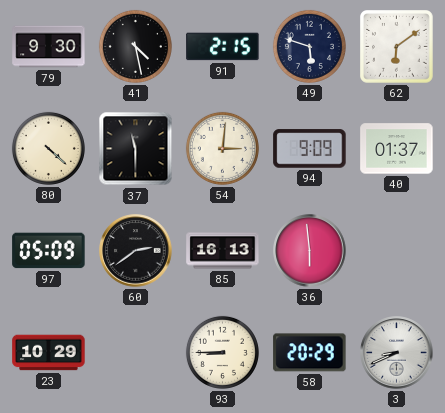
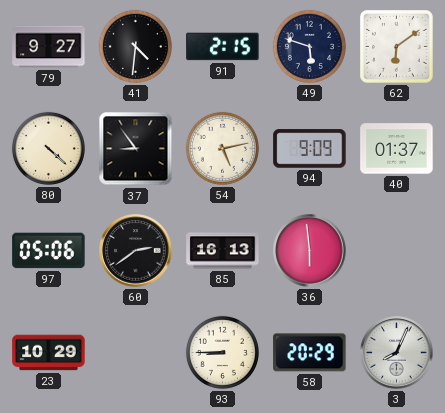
79: 9:30 -> 9:27 (49, 47)
41: 4:28 -> 4:31 (135, 46)
37: 11:30 -> 8:54 (136, 149)
54: 3:01 -> 5:13 (222, 148)
97: 05:09 -> 05:06 (49, 251)
3: 8:41 -> 8:04 (397, 353)
